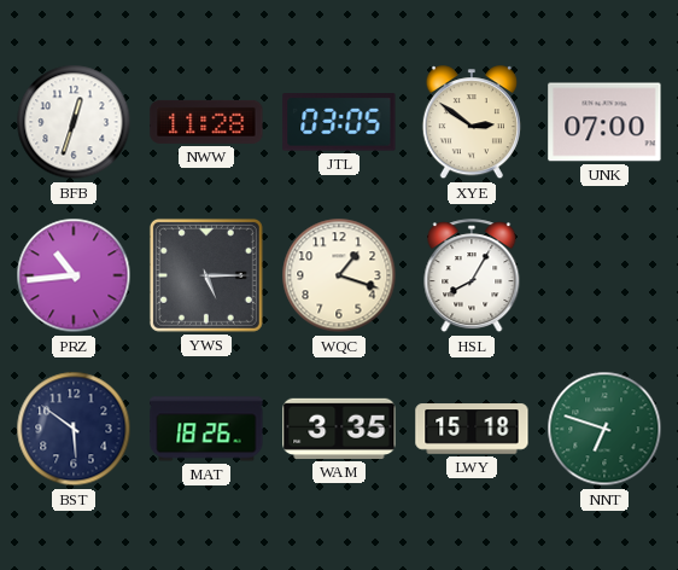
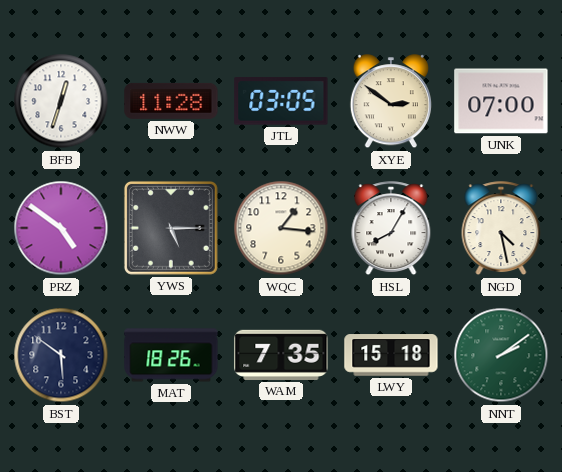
PRZ: 10:44 -> 4:51 (61, 228)
WQC: 1:18 -> 1:16 (281, 228)
NGD: none -> 4:28 (501, 229)
WAM: 3:35 -> 7:35 (281, 355)
NNT: 6:48 -> 2:09 (501, 355)
